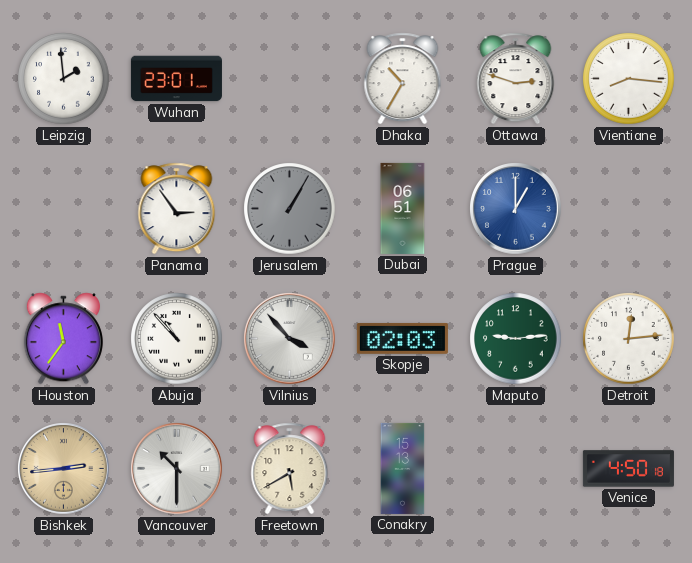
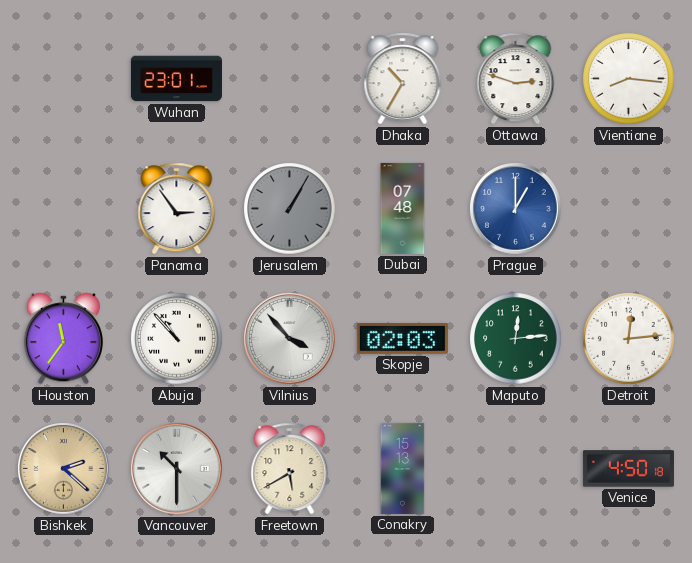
Leipzig: 1:59 -> none (64, 79)
Dubai: 06:51 -> 07:48 (403, 208)
Maputo: 9:14 -> 12:14 (516, 339)
Bishkek: 2:44 -> 2:22 (64, 469)
